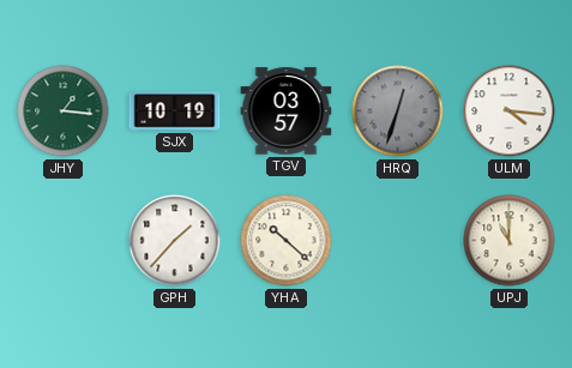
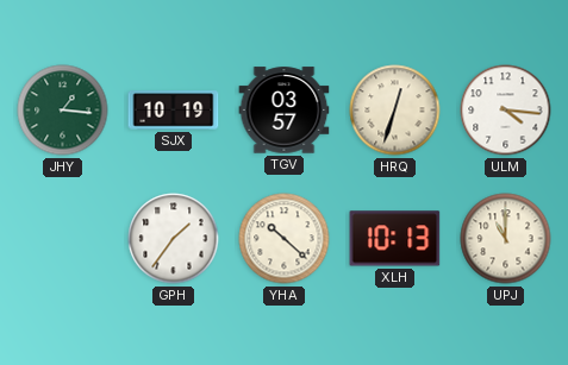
HRQ dial: grey -> cream (395, 111)
GPH: 1:37 -> 1:36 (174, 239)
XLH: none -> 10:13 (395, 239)
